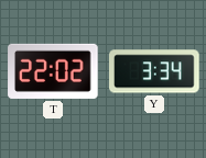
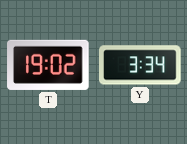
T: 22:02 -> 19:02 (48, 65)
